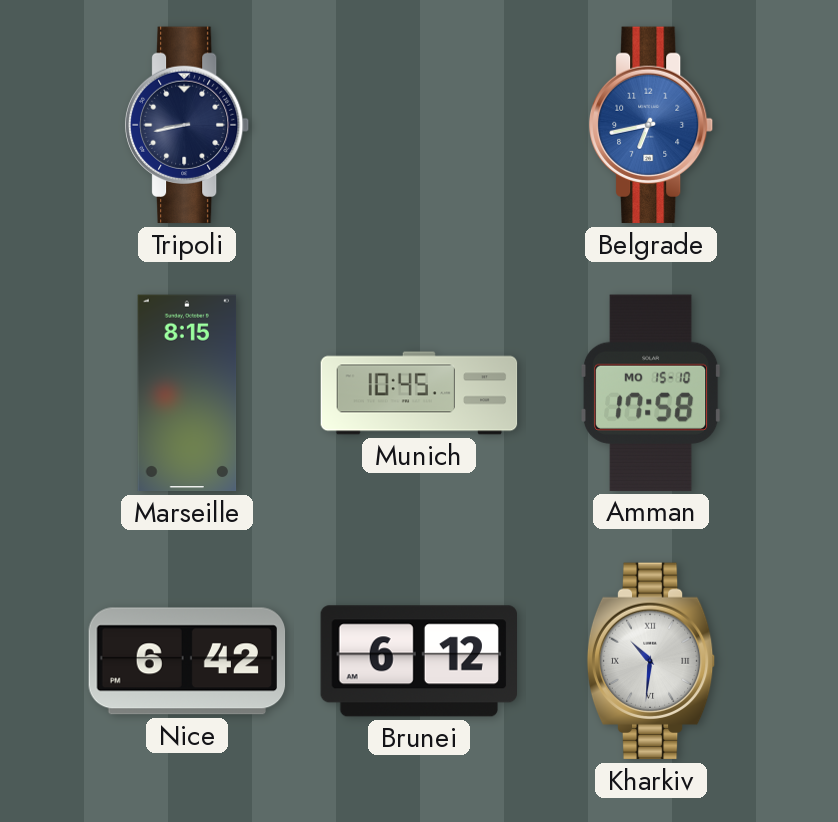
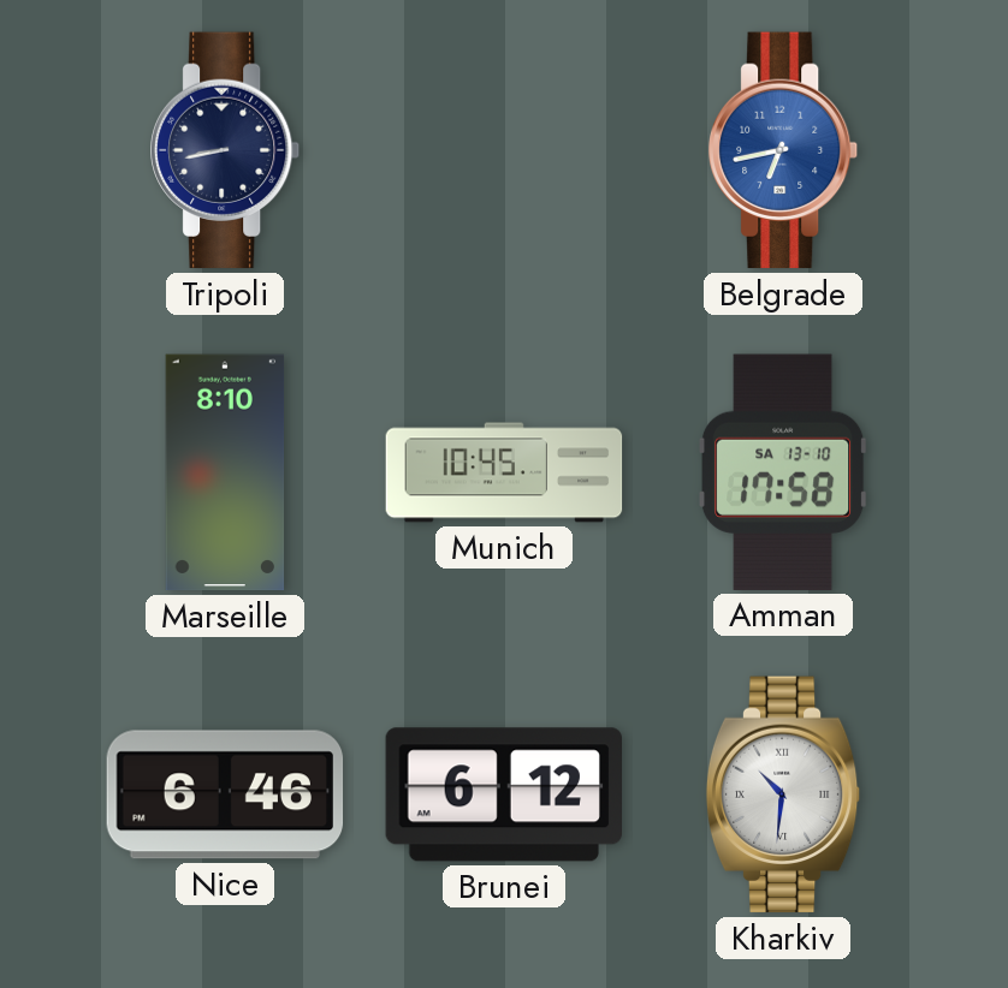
Marseille: 8:15 -> 8:10 (225, 472)
Amman date: MO 15-10 -> SA 13-10 (784, 472)
Nice: 6:42 -> 6:46 (225, 794)
